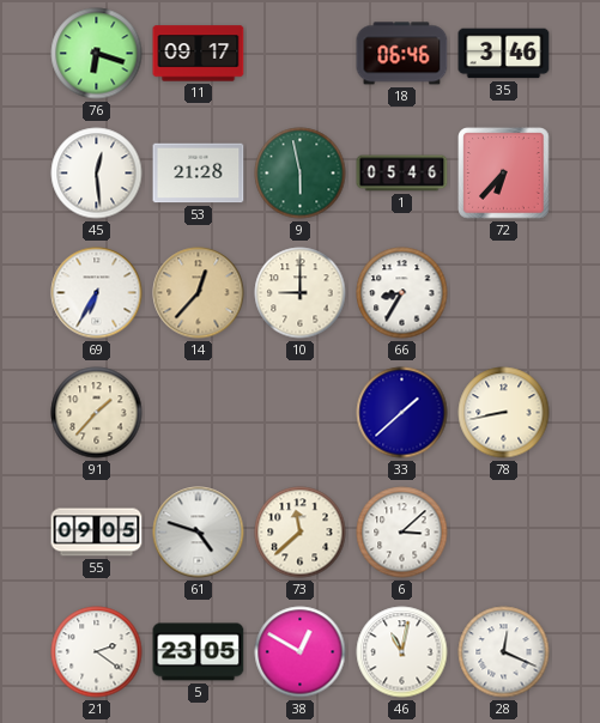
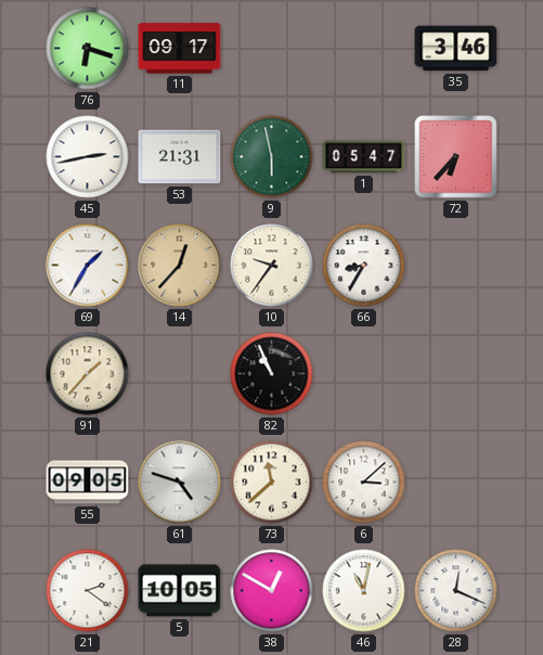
18: 06:46 -> none (402, 54)
45: 12:29 -> 2:43 (88, 157)
53: 21:28 -> 21:31 (180, 157)
1: 05:46 -> 05:47 (364, 157)
69: 6:35 -> 1:35 (88, 266)
10: 9:00 -> 9:36 (272, 266)
82: none -> 10:56 (272, 374)
33: 1:38 -> none (402, 413)
78: 8:43 -> none (504, 413)
5: 23:05 -> 10:05 (180, 591)
